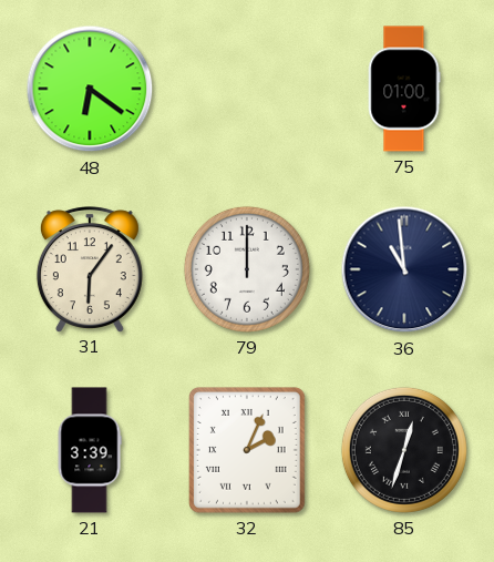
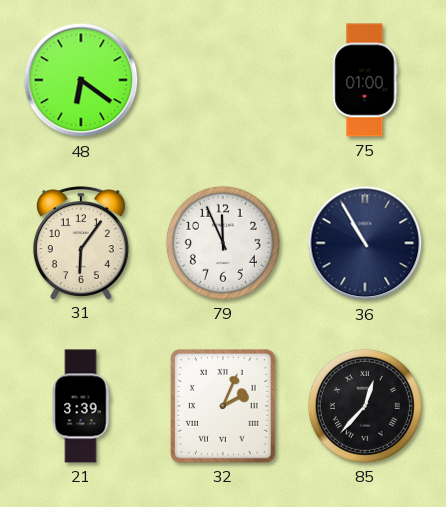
79: 12:00 -> 11:56 (223, 243)
36: 10:59 -> 10:55 (365, 243)
85: 12:33 -> 12:37 (365, 406)
